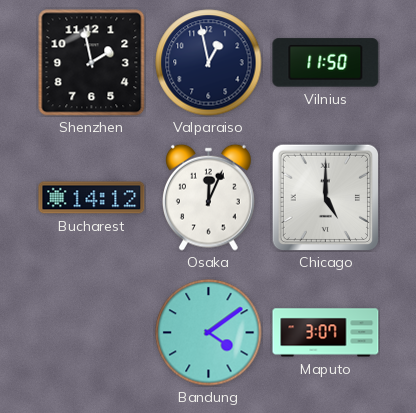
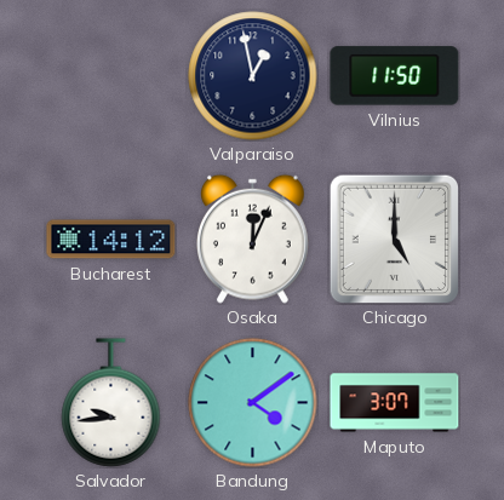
Shenzhen: 1:58 -> none (92, 63)
Salvador: none -> 9:44 (111, 403)
